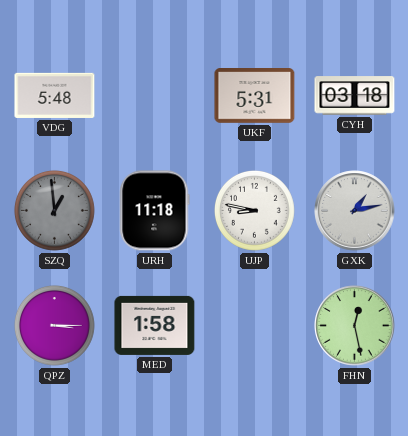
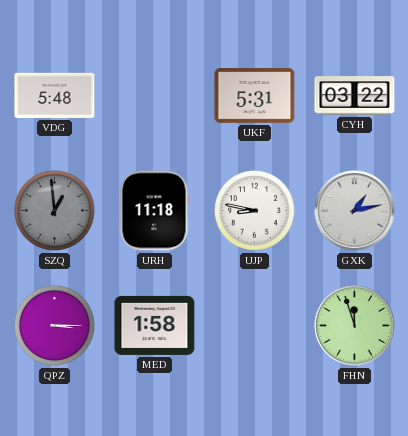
CYH: 03:18 -> 03:22 (355, 96)
FHN: 12:28 -> 11:57 (355, 326)
